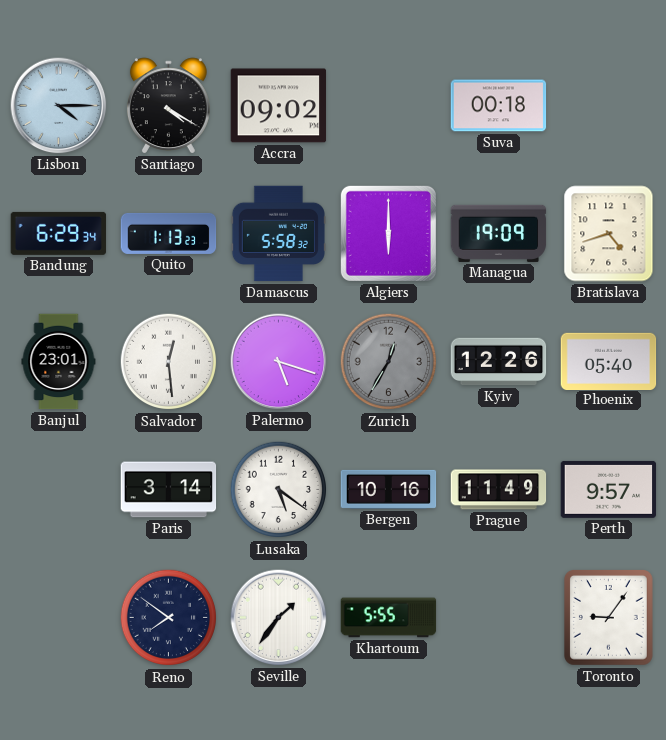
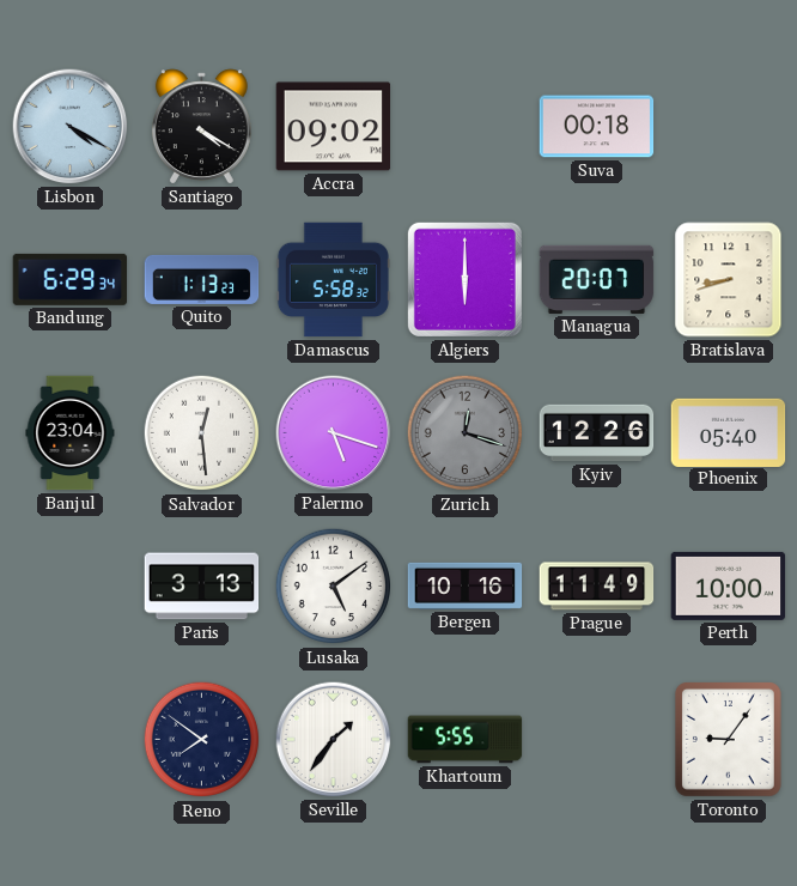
Lisbon: 4:15 -> 4:20 (71, 127)
Managua: 19:09 -> 20:07 (597, 279)
Bratislava: 4:42 -> 8:42 (729, 280)
Banjul: 23:01 -> 23:04 (71, 433)
Zurich: 12:35 -> 12:18 (466, 433)
Paris: 3:14 -> 3:13 (202, 587)
Lusaka: 5:21 -> 5:09 (334, 587)
Perth: 9:57 -> 10:00 (729, 585)
